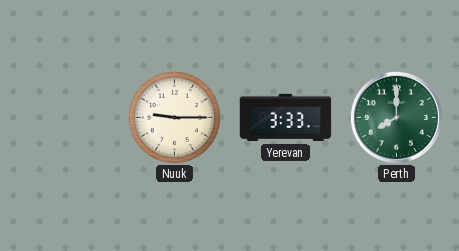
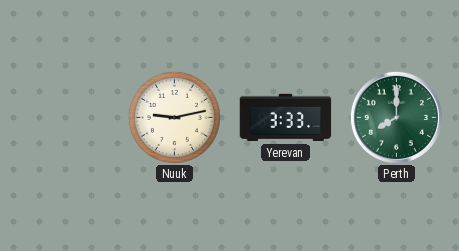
Nuuk: 9:15 -> 9:13 (174, 117)
